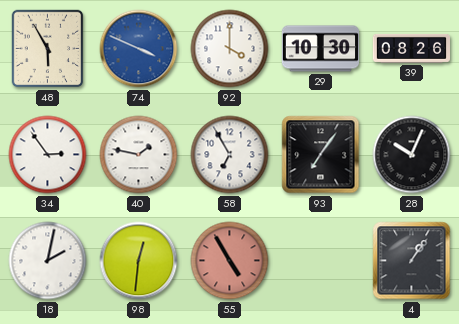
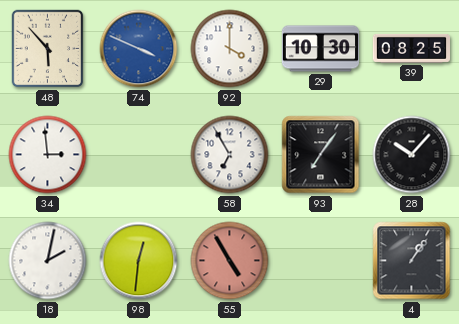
48: 5:55 -> 5:53 (48, 49)
39: 08:26 -> 08:25 (411, 48)
34: 2:54 -> 2:59 (48, 155)
40: 1:47 -> none (139, 155)
28: 10:04 -> 10:07 (412, 155)
